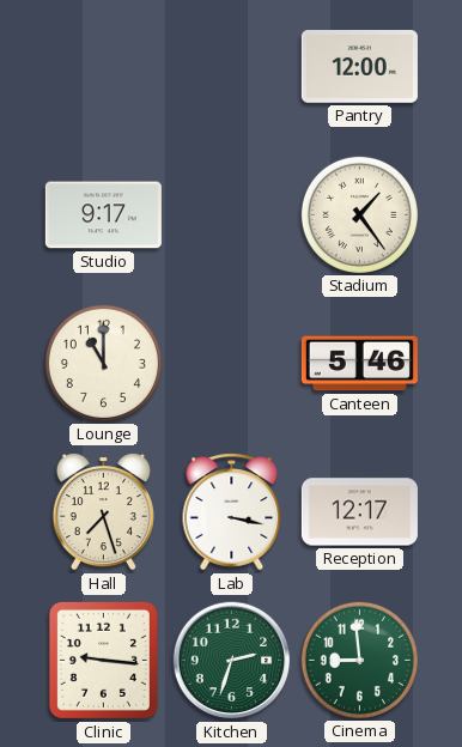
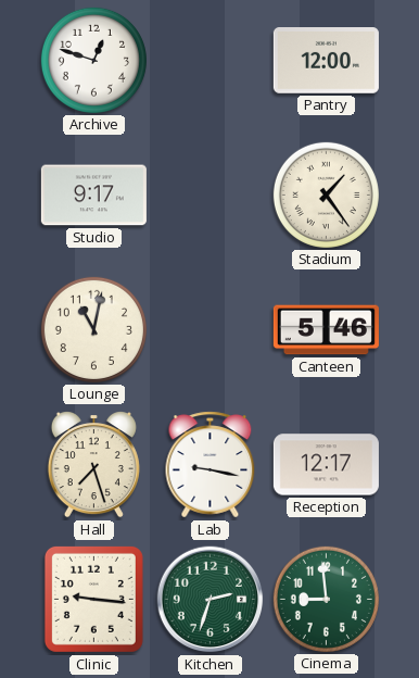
Archive: none -> 12:48 (93, 60)
Lounge: 11:00 -> 11:02 (93, 329)
Lab: 3:17 -> 9:17 (211, 465)
